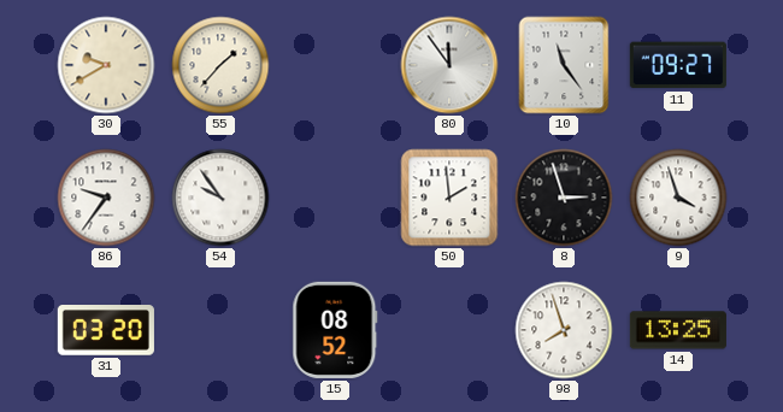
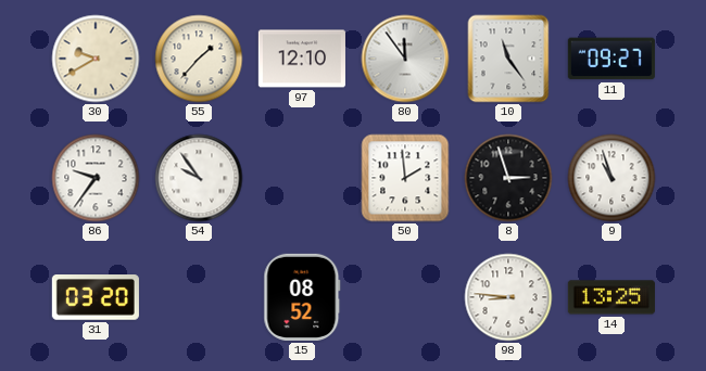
97: none -> 12:10 (302, 59)
9: 3:57 -> 10:57 (612, 178)
98: 7:57 -> 8:46 (508, 297)
